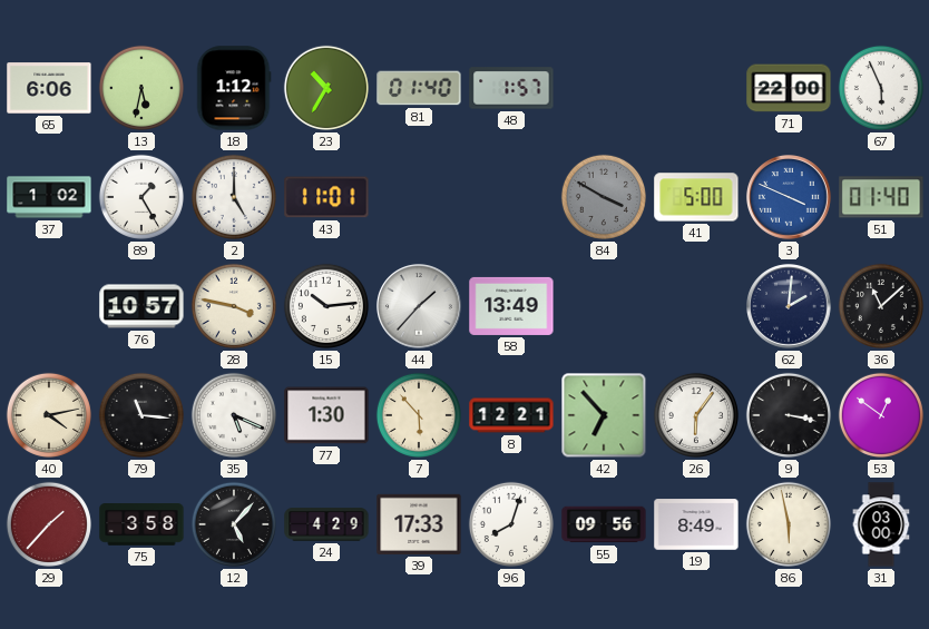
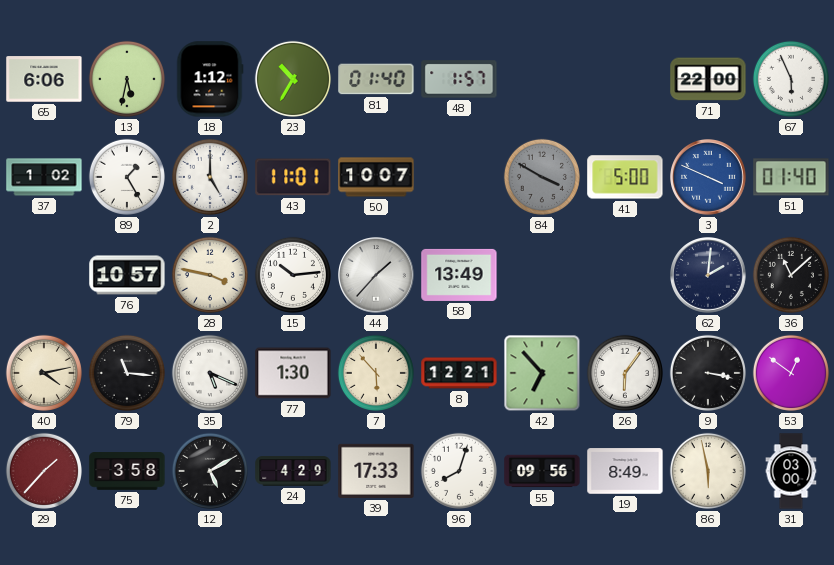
50: none -> 10:07 (376, 177)
12: 5:07 -> 5:10 (210, 471)
